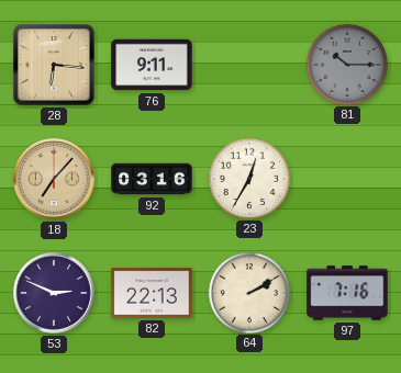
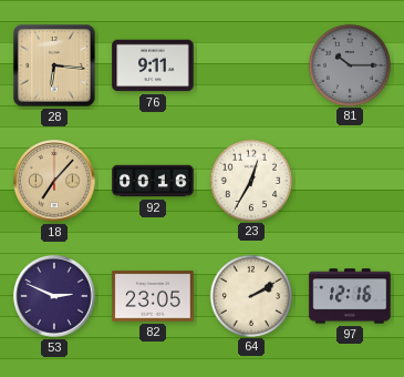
92: 03:16 -> 00:16 (153, 181)
82: 22:13 -> 23:05 (153, 296)
97: 7:16 -> 12:16 (350, 296)
